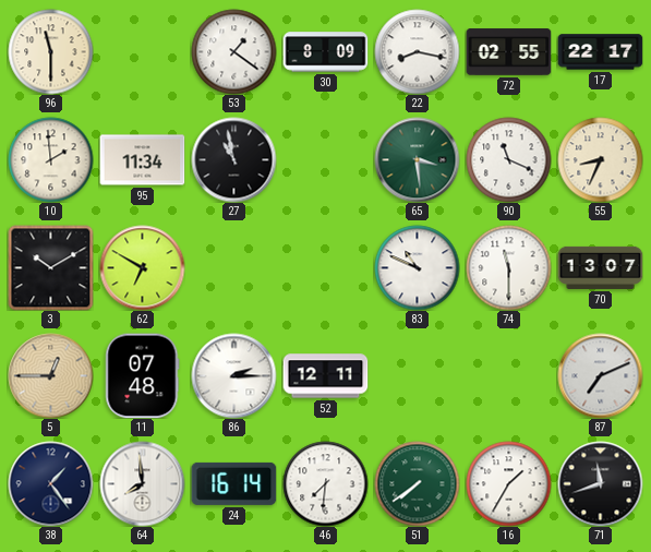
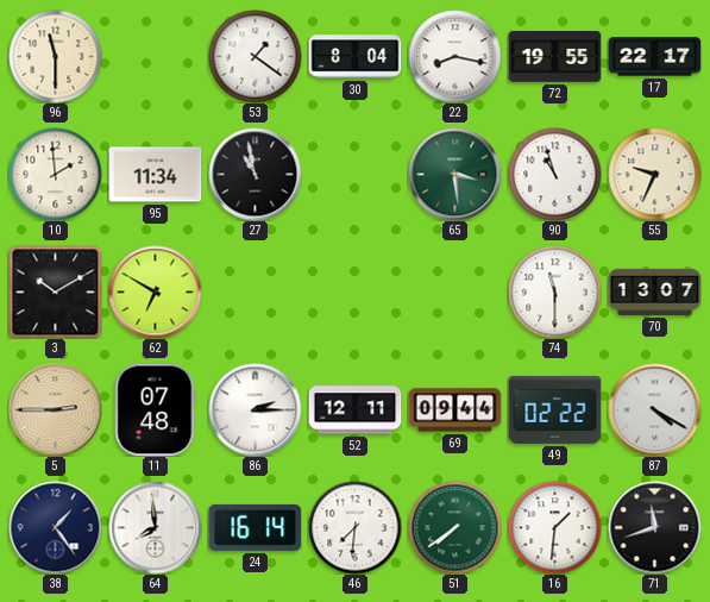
30: 8:09 -> 8:04 (354, 57)
72: 02:55 -> 19:55 (554, 57)
90: 11:19 -> 10:57 (554, 174)
55: 8:34 -> 9:34 (654, 174)
83: 10:49 -> none (417, 267)
5: 12:45 -> 2:45 (55, 409)
69: none -> 09:44 (454, 410)
49: none -> 02:22 (554, 409)
87: 7:11 -> 4:20 (654, 409)
16: 1:35 -> 1:31 (554, 527)
